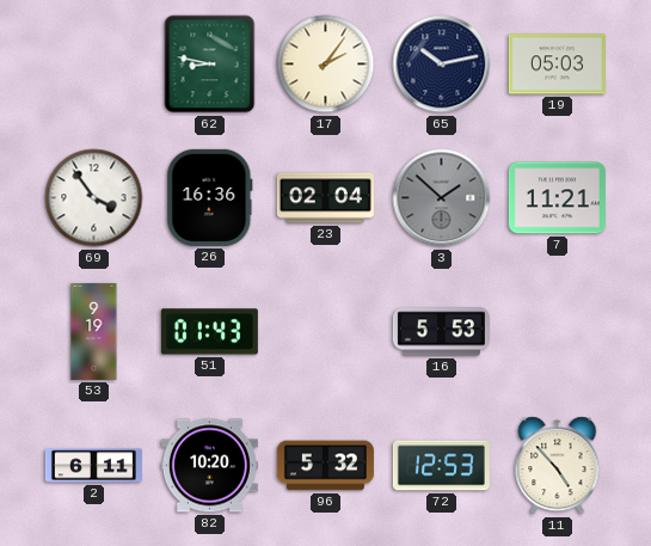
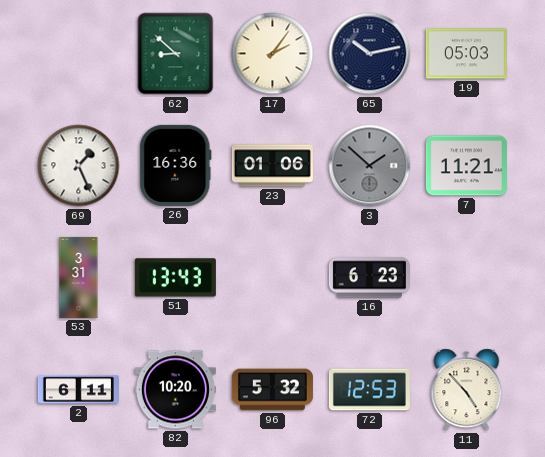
62: 8:47 -> 8:52 (176, 54)
69: 3:54 -> 1:26 (79, 166)
23: 02:04 -> 01:06 (272, 166)
53: 9:19 -> 3:31 (79, 277)
51: 01:43 -> 13:43 (175, 278)
16: 5:53 -> 6:23 (369, 278)
